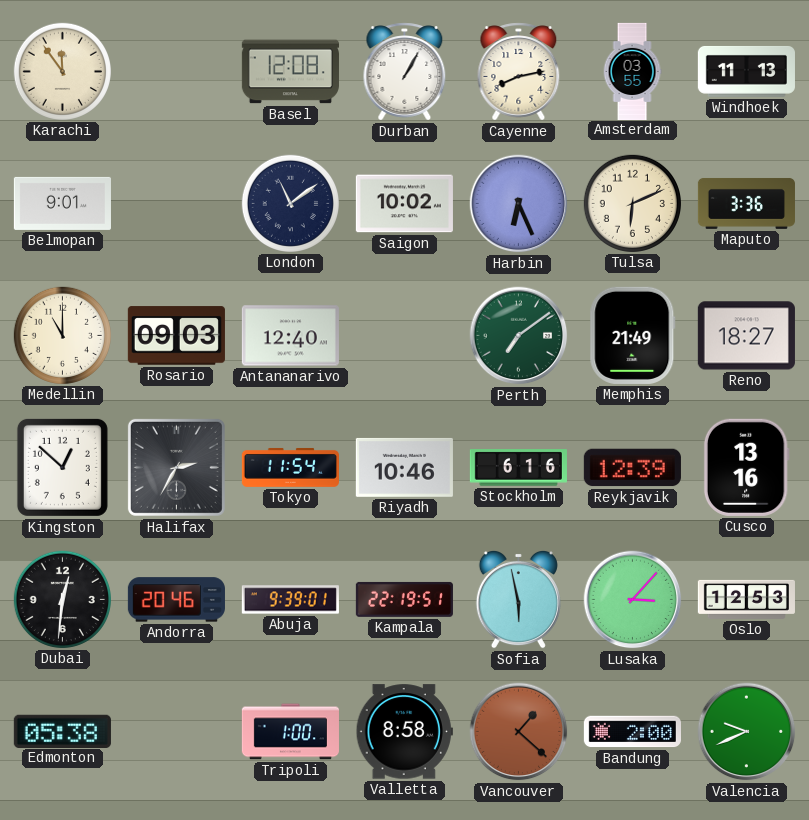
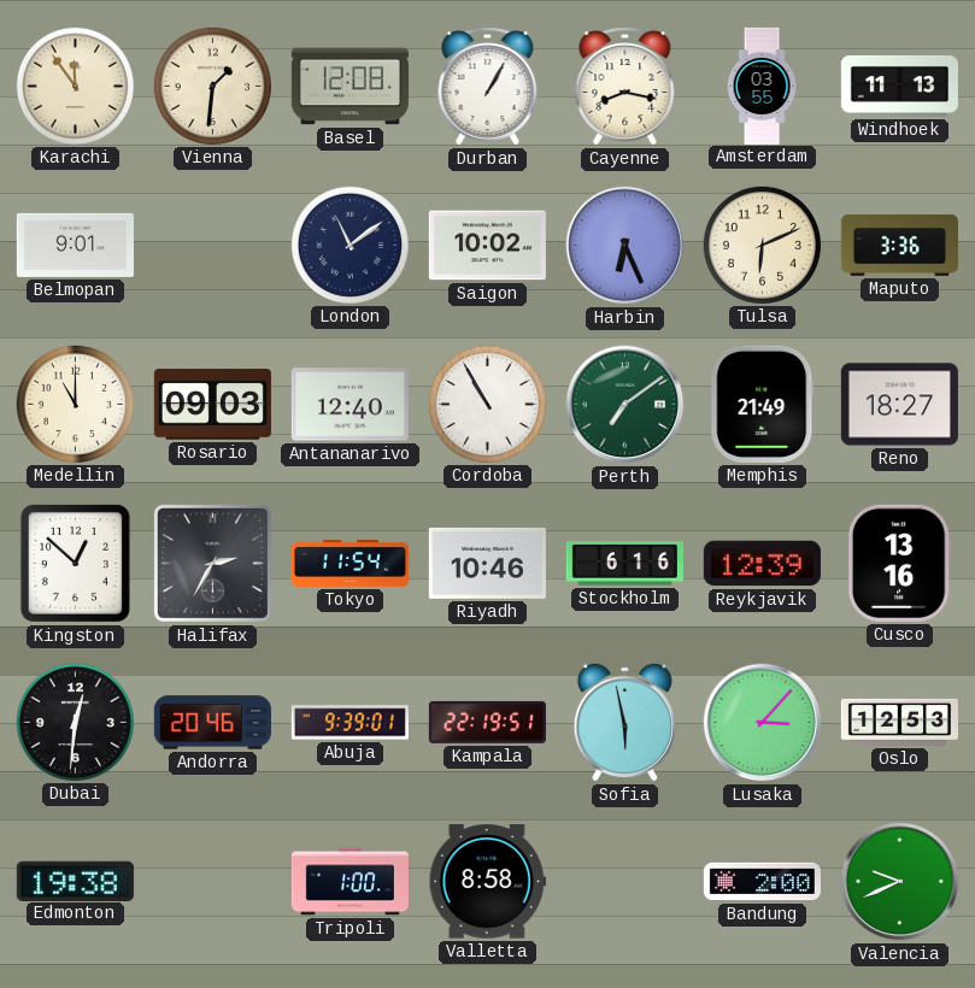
Vienna: none -> 1:31 (212, 86)
Cayenne: 8:13 -> 8:17 (625, 87)
Cordoba: none -> 10:55 (487, 404)
Edmonton: 05:38 -> 19:38 (75, 881)
Vancouver: 1:22 -> none (519, 732)
